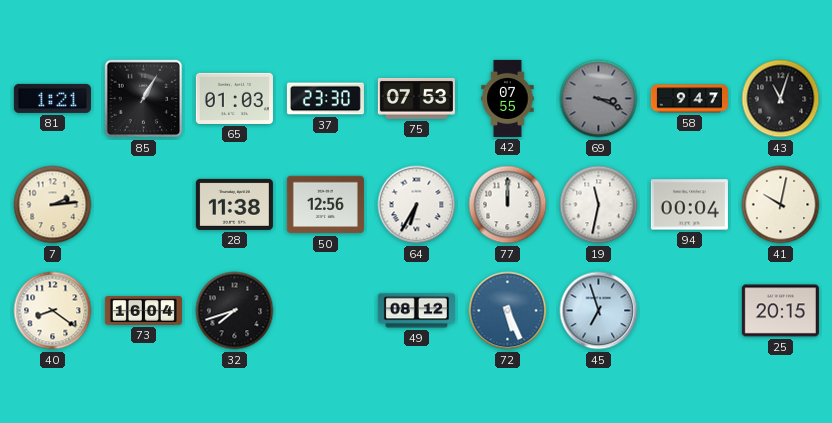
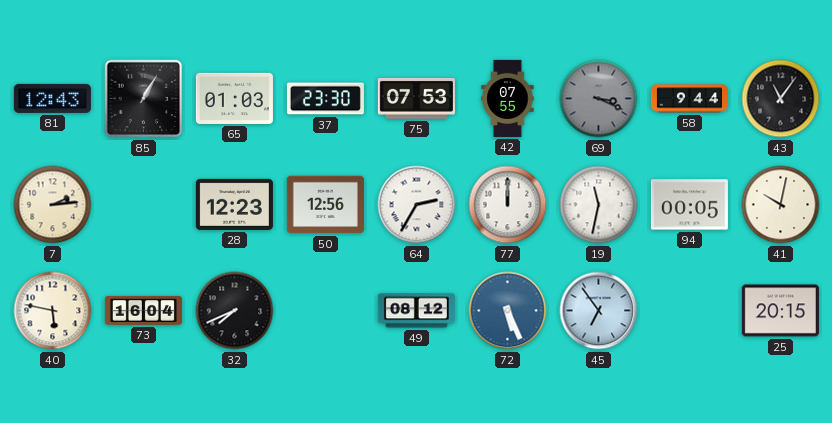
81: 1:21 -> 12:43 (52, 98)
58: 9:47 -> 9:44 (689, 99)
43: 11:03 -> 11:06 (781, 99)
28: 11:38 -> 12:23 (234, 204)
64: 6:35 -> 2:35 (417, 205)
94: 00:04 -> 00:05 (689, 205)
40: 8:21 -> 5:47 (53, 311)
32: 7:42 -> 7:41 (235, 311)
45: 6:57 -> 6:54 (599, 311)
